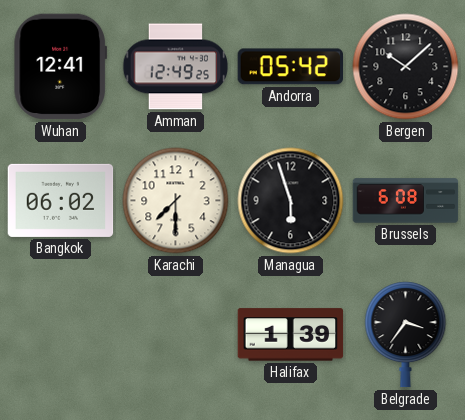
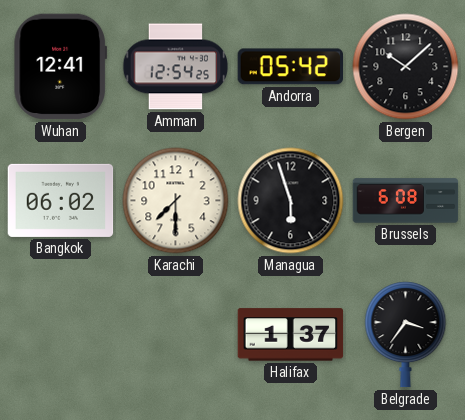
Amman: 12:49 -> 12:54 (176, 67)
Halifax: 1:39 -> 1:37 (291, 335)
